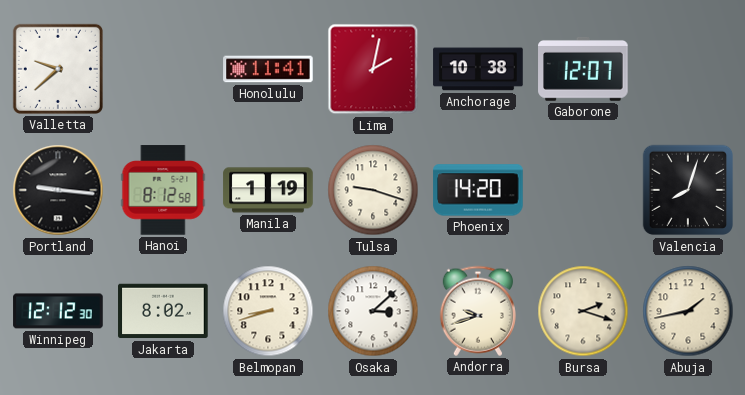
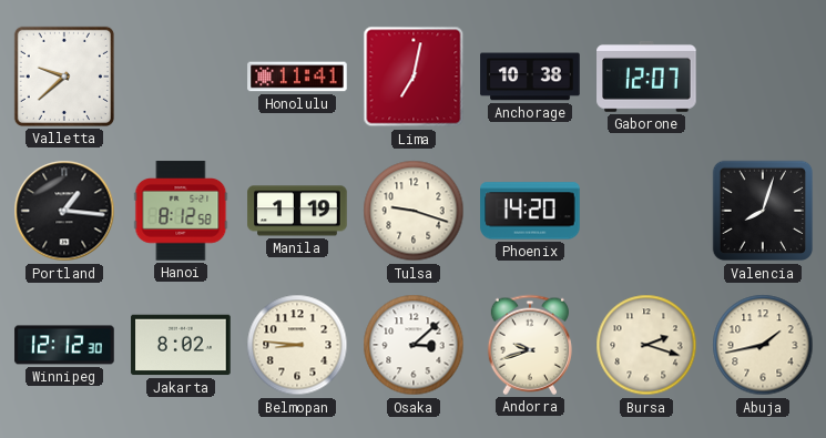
Lima: 2:02 -> 7:02 (414, 77)
Portland: 9:16 -> 1:16 (64, 211)
Belmopan: 8:42 -> 8:46 (297, 345)
